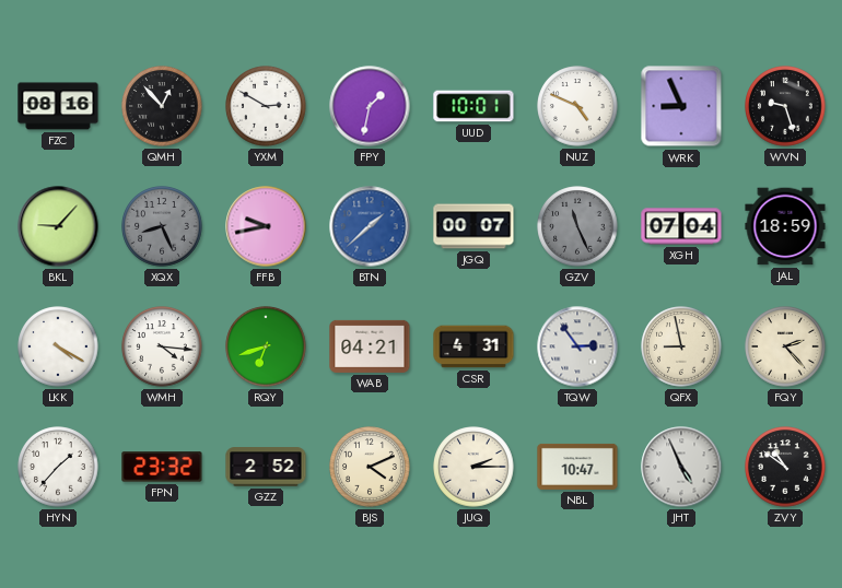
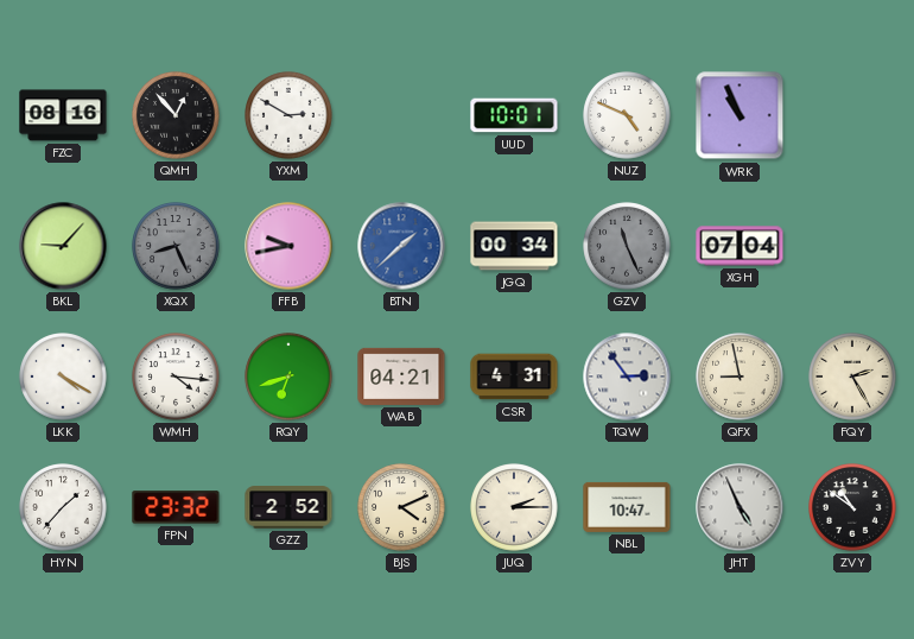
FPY: 1:32 -> none (370, 106)
WRK: 8:56 -> 10:56 (740, 115)
WVN: 9:27 -> none (785, 106)
JGQ: 00:07 -> 00:34 (514, 246)
JAL: 18:59 -> none (785, 226)
FQY: 2:23 -> 2:25 (852, 377)
